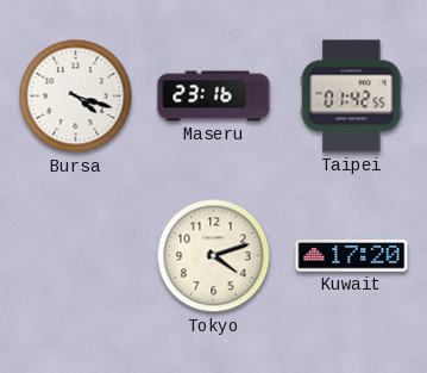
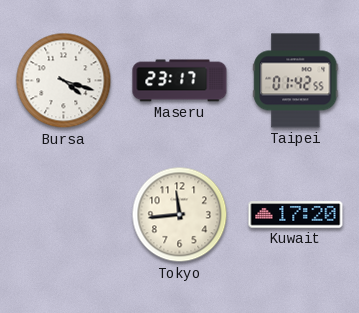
Maseru: 23:16 -> 23:17 (180, 81)
Tokyo: 4:12 -> 11:44 (180, 215)
